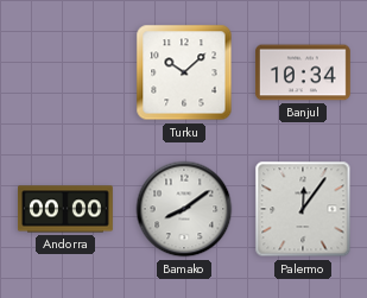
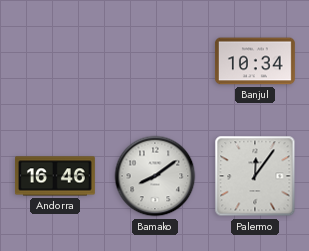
Turku: 10:08 -> none (184, 72)
Andorra: 00:00 -> 16:46 (56, 176)
